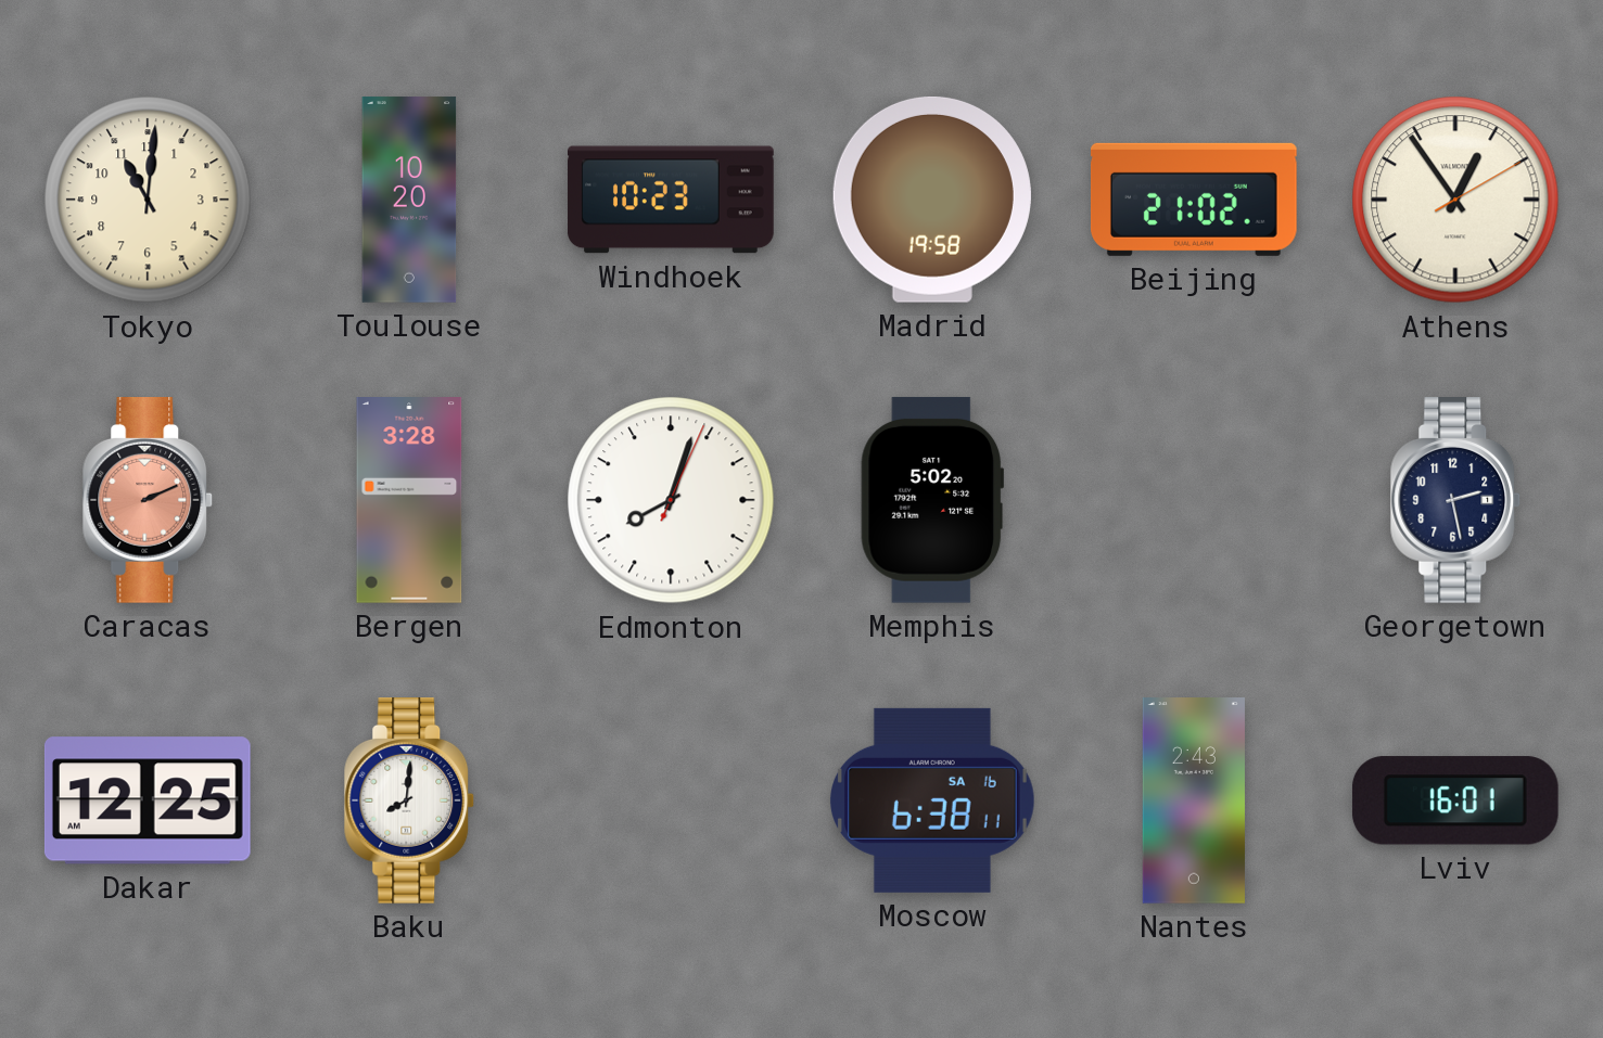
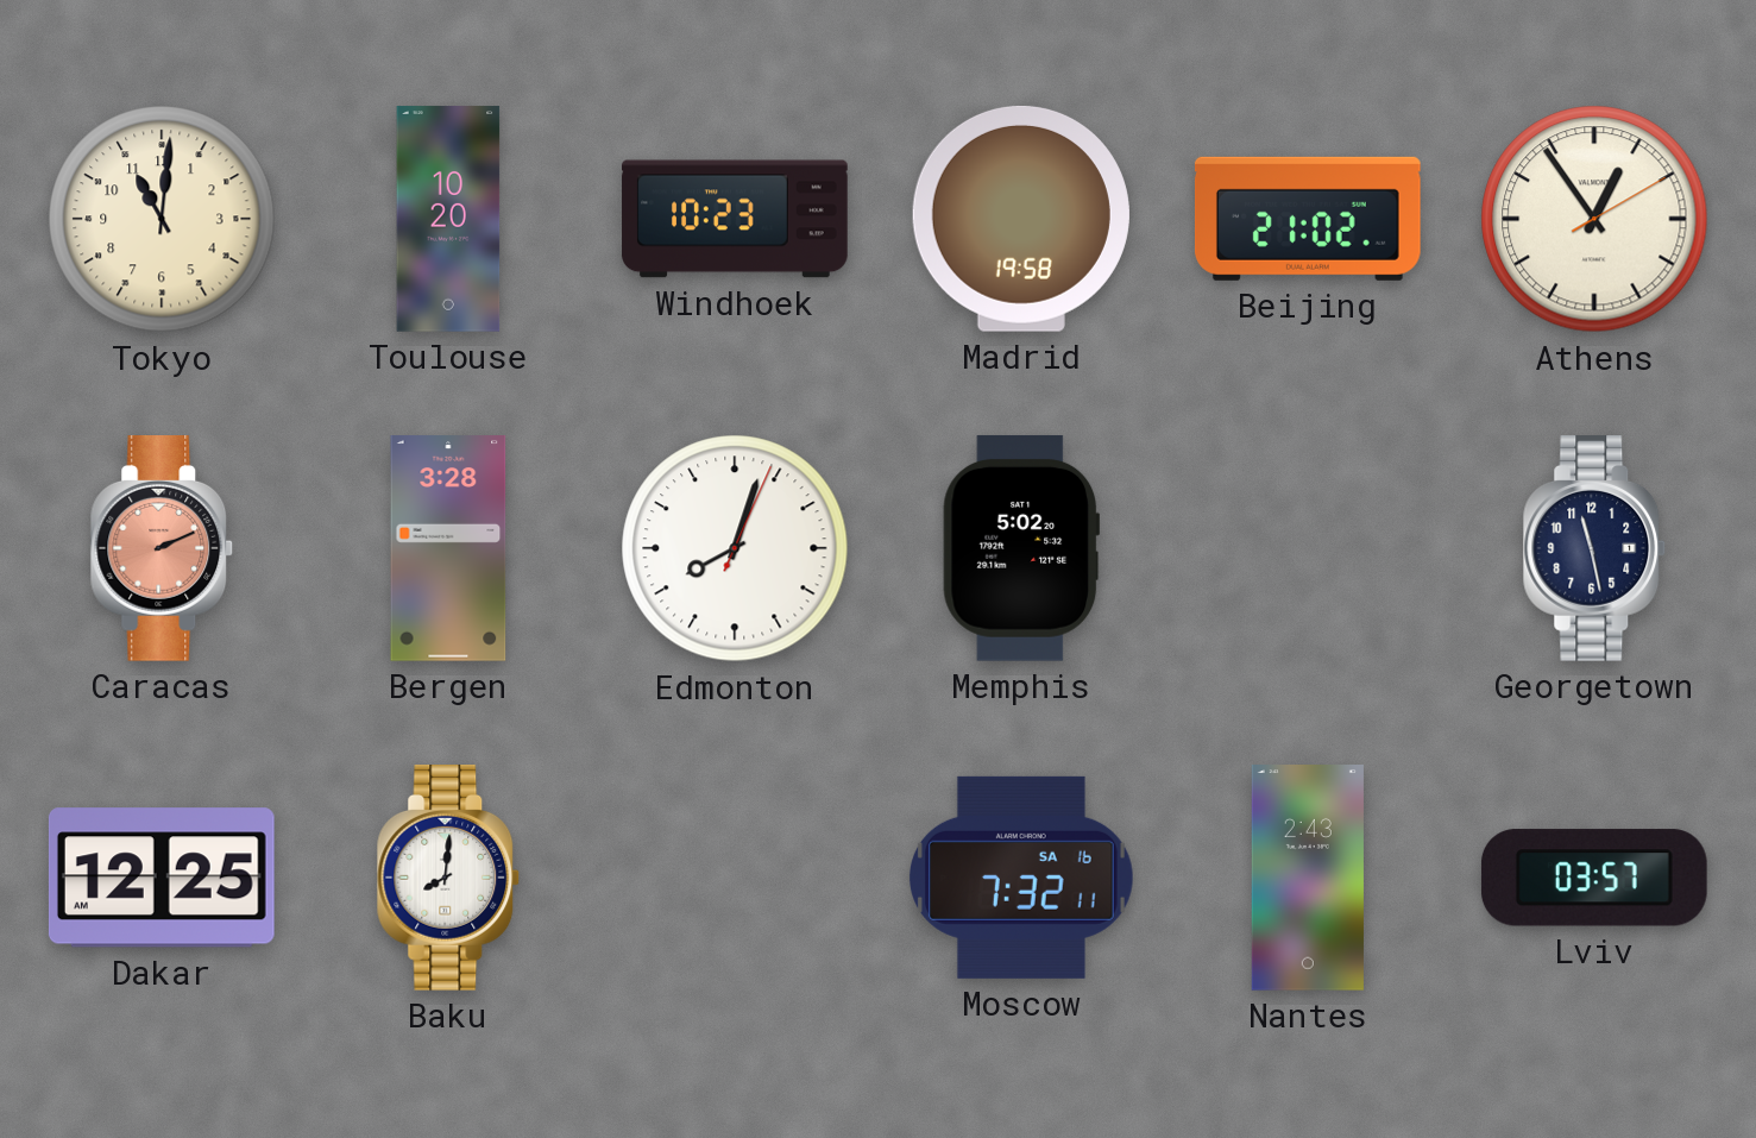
Georgetown: 2:28 -> 11:28 (1594, 549)
Moscow: 6:38 -> 7:32 (1022, 878)
Lviv: 16:01 -> 03:57 (1594, 878)
